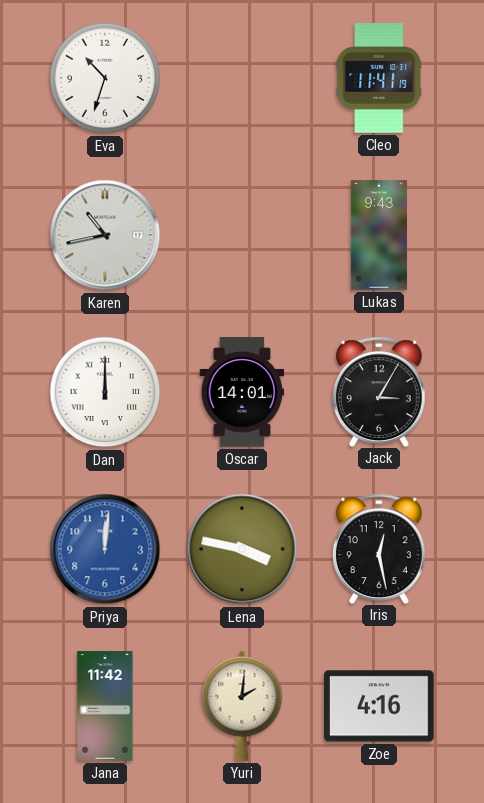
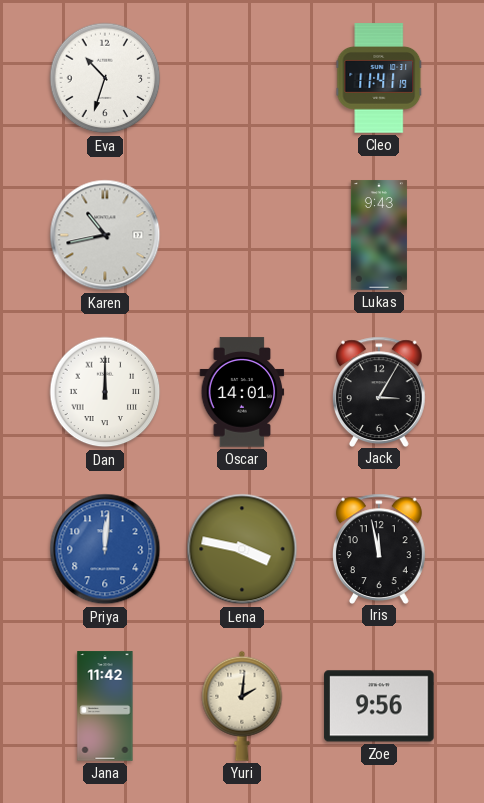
Iris: 12:28 -> 11:58 (379, 548)
Zoe: 4:16 -> 9:56 (379, 706)
